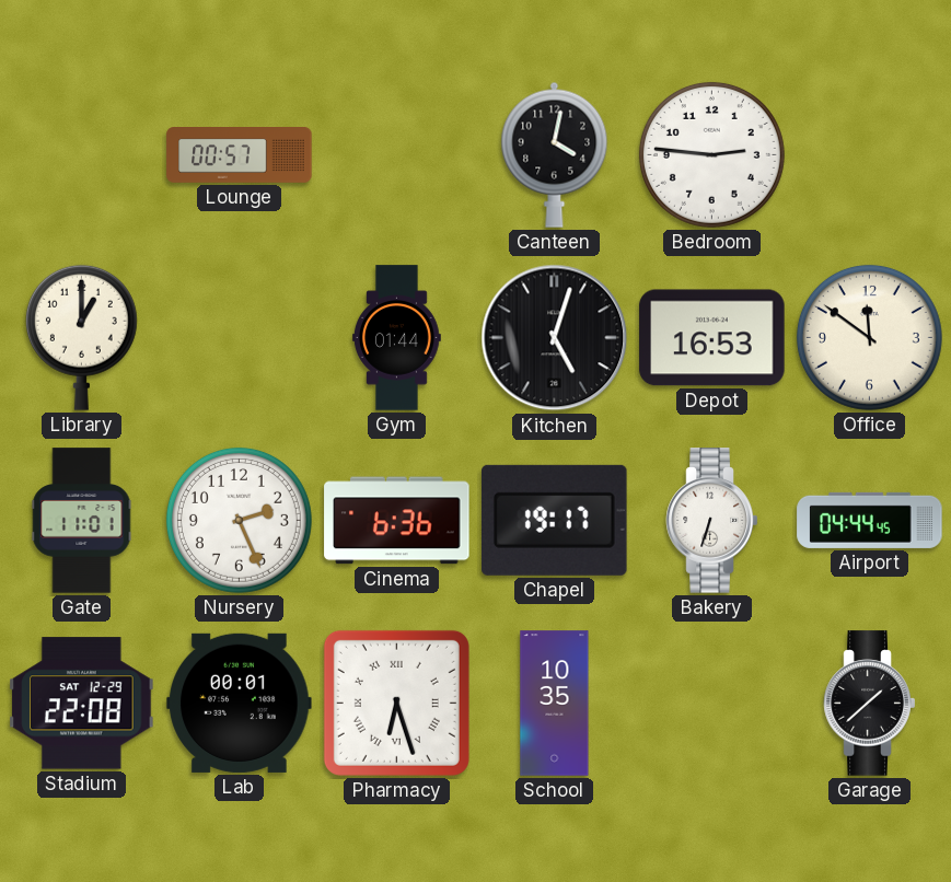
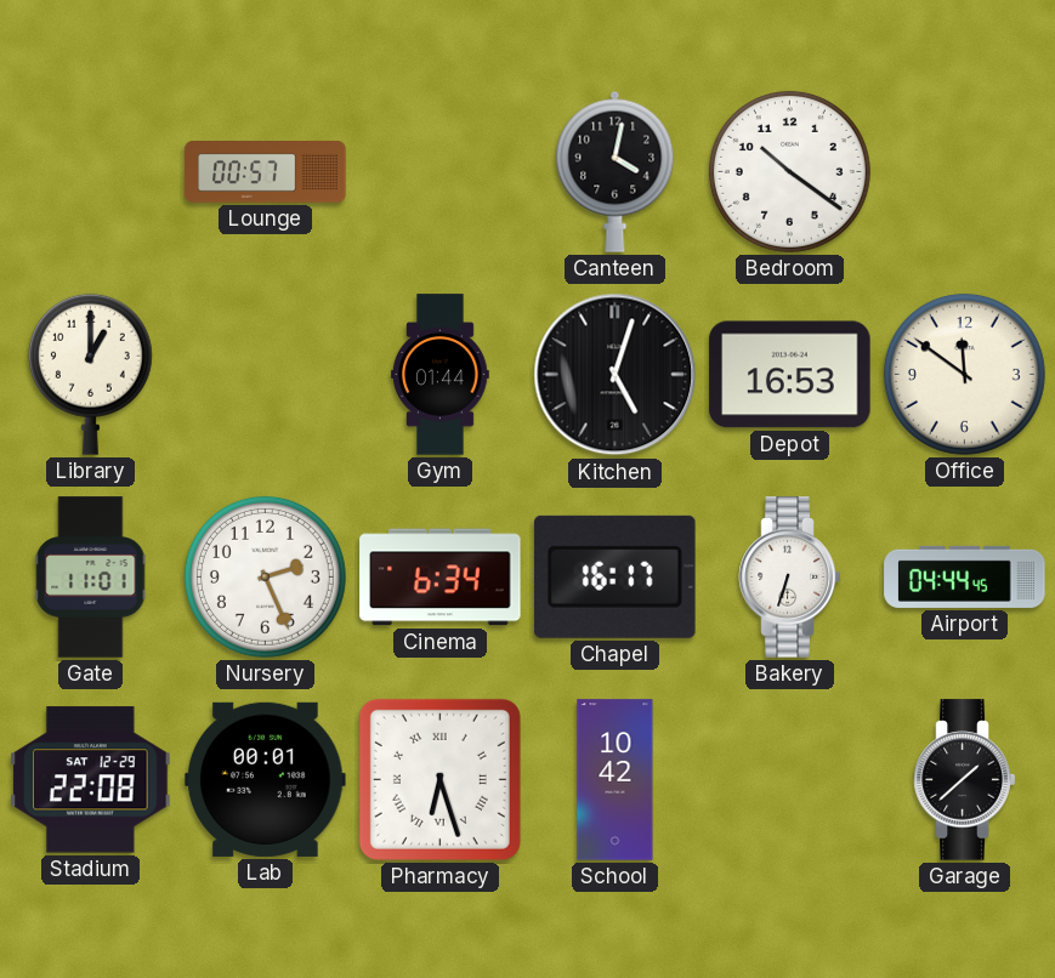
Bedroom: 2:46 -> 10:21 (789, 171)
Cinema: 6:36 -> 6:34 (441, 578)
Chapel: 19:17 -> 16:17 (616, 576)
School: 10:35 -> 10:42 (616, 780)
